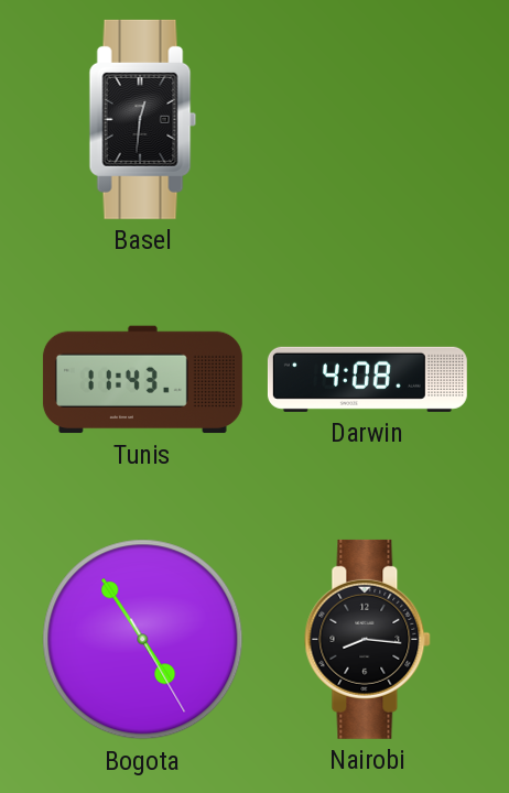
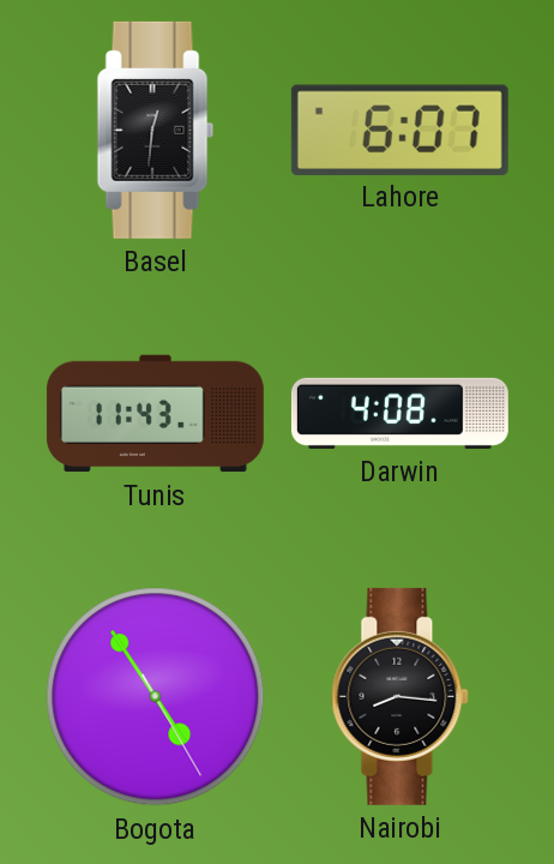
Lahore: none -> 6:07 (399, 130)
